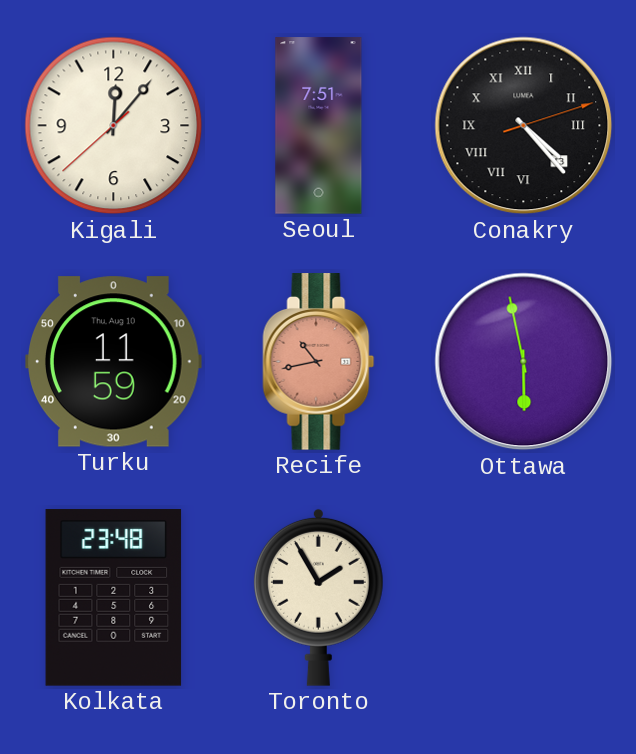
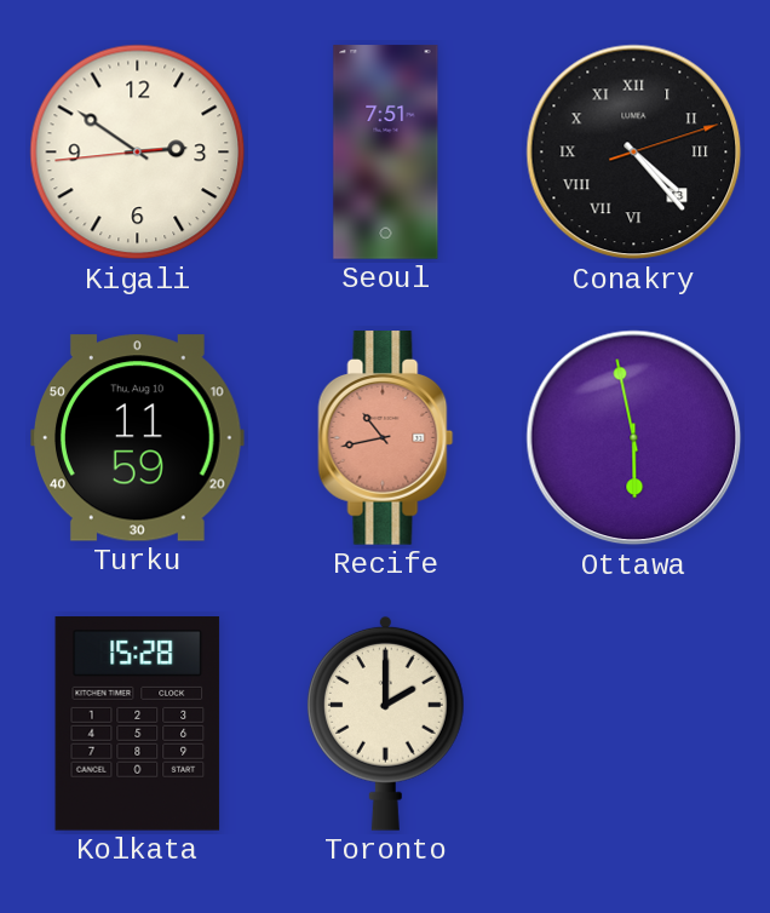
Kigali: 12:06 -> 2:50 (138, 153)
Kolkata: 23:48 -> 15:28 (138, 724)
Toronto: 1:55 -> 2:00 (385, 723)
